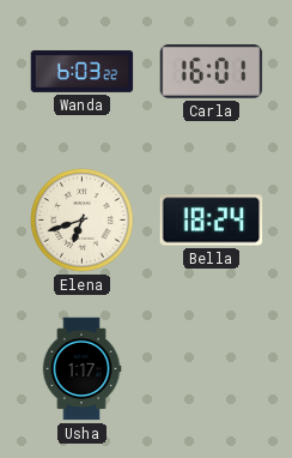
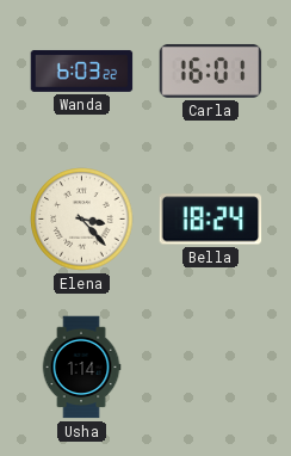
Elena: 6:42 -> 3:23 (82, 220)
Usha: 1:17 -> 1:14 (81, 368)
